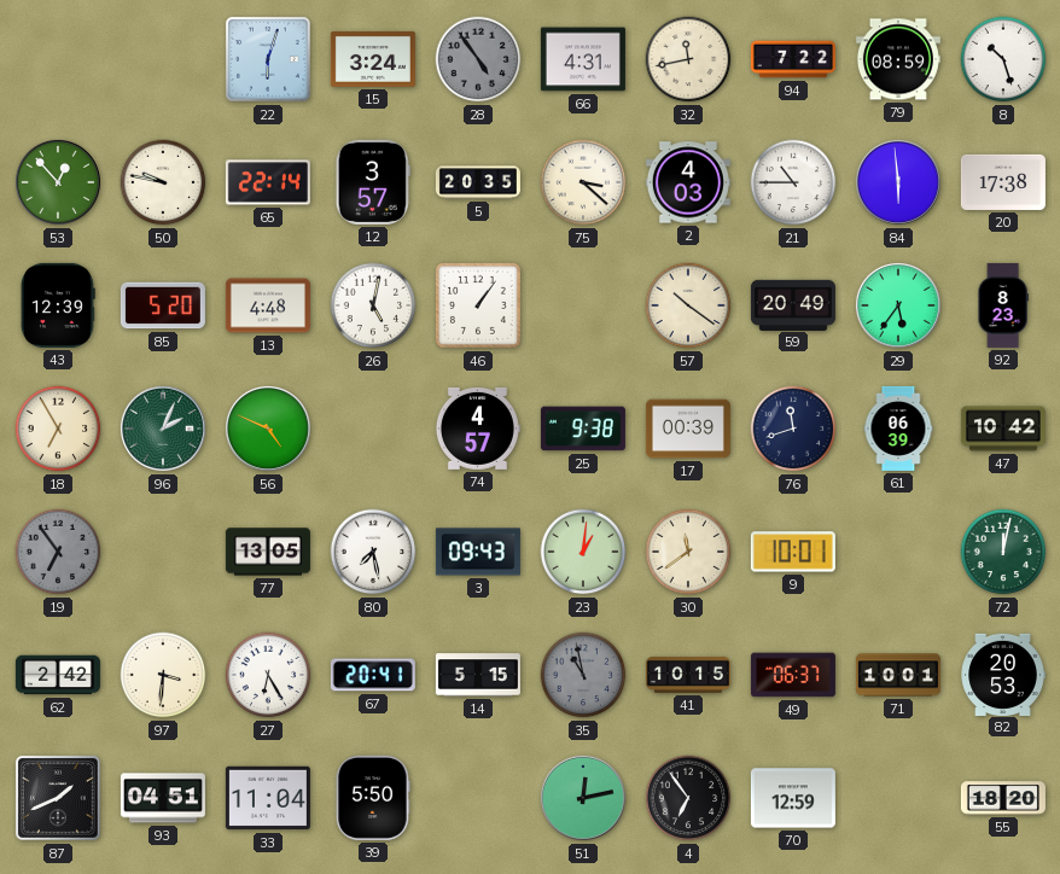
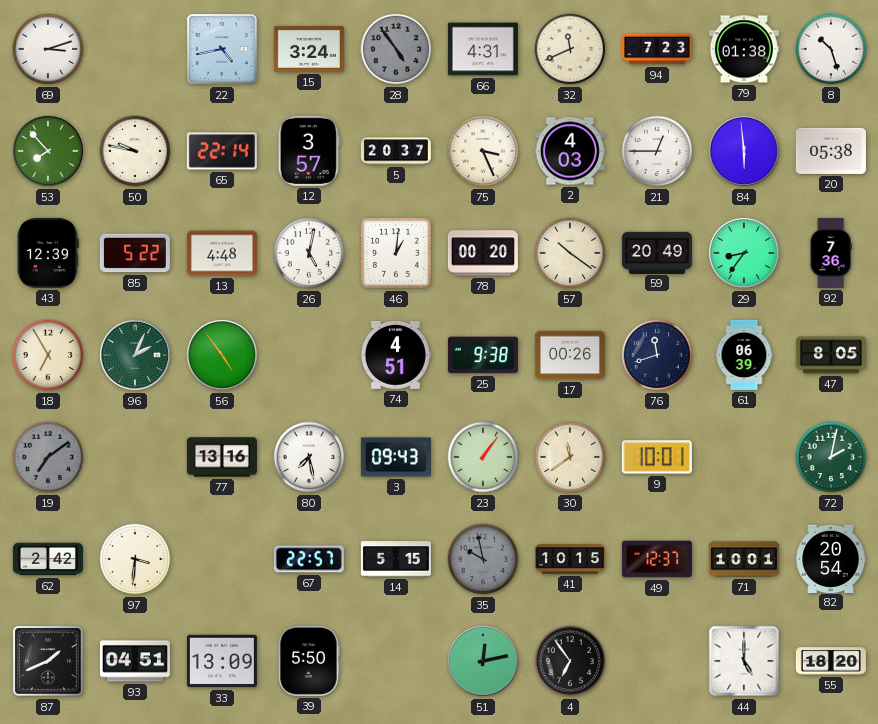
69: none -> 3:12 (48, 49)
22: 6:03 -> 4:43 (222, 49)
32: 11:43 -> 11:41 (570, 49)
94: 7:22 -> 7:23 (657, 49)
79: 08:59 -> 01:38 (744, 49)
53: 12:53 -> 7:53 (48, 151)
5: 20:35 -> 20:37 (396, 151)
75: 3:22 -> 3:26 (483, 151)
21: 10:45 -> 12:45 (657, 151)
20: 17:38 -> 05:38 (831, 151)
85: 5:20 -> 5:22 (135, 253)
46: 1:06 -> 1:01 (396, 253)
78: none -> 00:20 (483, 253)
29: 5:36 -> 8:36 (744, 253)
92: 8:23 -> 7:36 (831, 253)
56: 4:49 -> 4:54 (222, 355)
74: 4:57 -> 4:51 (395, 355)
17: 00:39 -> 00:26 (570, 355)
47: 10:42 -> 8:05 (831, 355)
19: 6:54 -> 7:09 (48, 457)
77: 13:05 -> 13:16 (222, 457)
23: 1:01 -> 1:06 (483, 457)
72: 12:02 -> 2:02 (831, 457)
27: 6:25 -> none (268, 675)
67: 20:41 -> 22:57 (309, 559)
35: 10:58 -> 9:58 (483, 559)
49: 06:37 -> 12:37 (657, 559)
82: 20:53 -> 20:54 (831, 558)
33: 11:04 -> 13:09 (222, 661)
70: 12:59 -> none (793, 798)
44: none -> 5:00 (744, 661)
